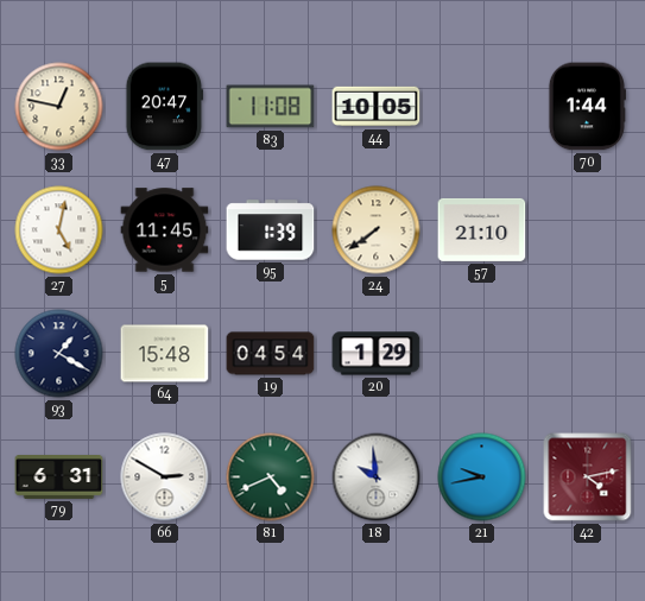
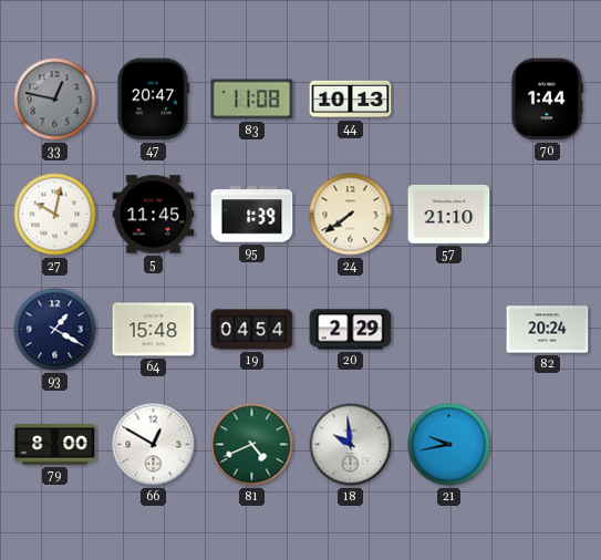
33 dial: cream -> grey (55, 100)
44: 10:05 -> 10:13 (351, 100)
27: 5:02 -> 10:02 (55, 215)
20: 1:29 -> 2:29 (351, 330)
82: none -> 20:24 (548, 330)
79: 6:31 -> 8:00 (55, 445)
66: 2:50 -> 12:50 (154, 445)
42: 4:13 -> none (588, 477)
